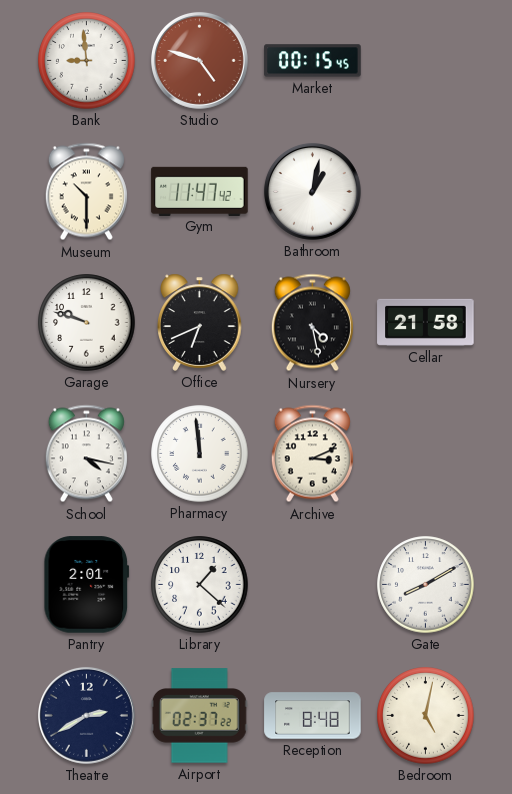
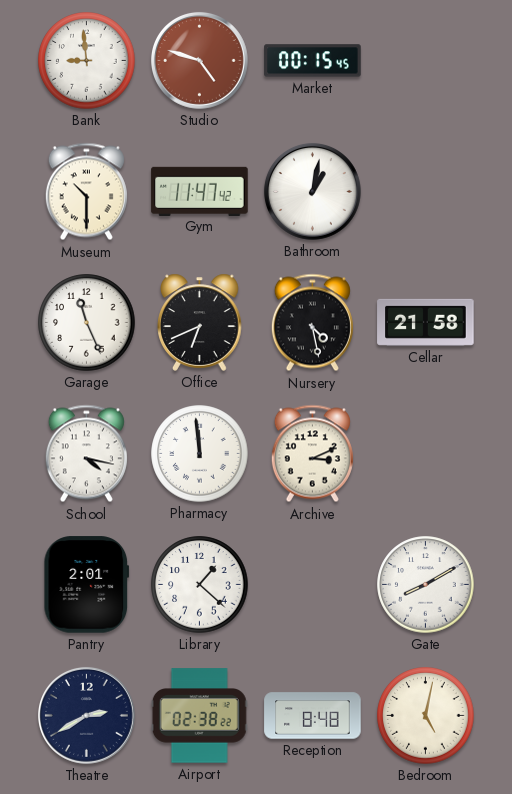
Garage: 9:48 -> 11:26 (87, 323)
Airport: 02:37 -> 02:38 (199, 716)
